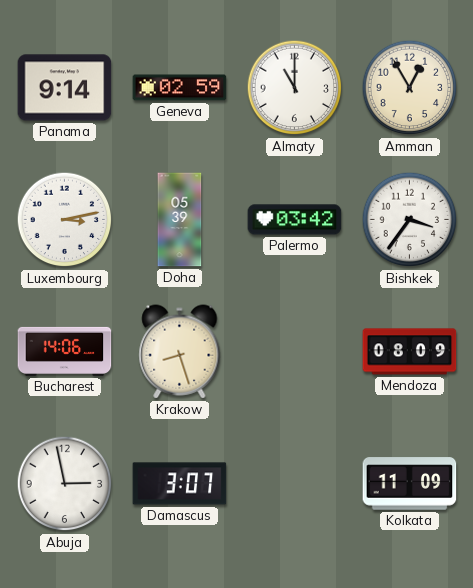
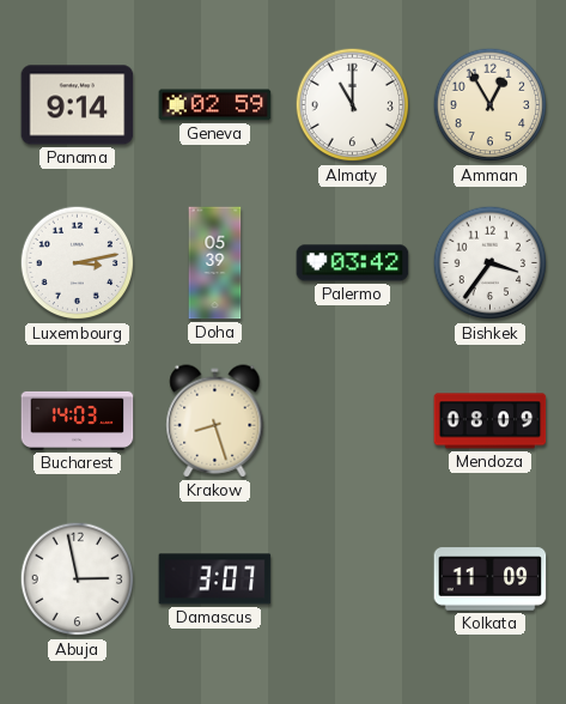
Bucharest: 14:06 -> 14:03 (78, 420)
